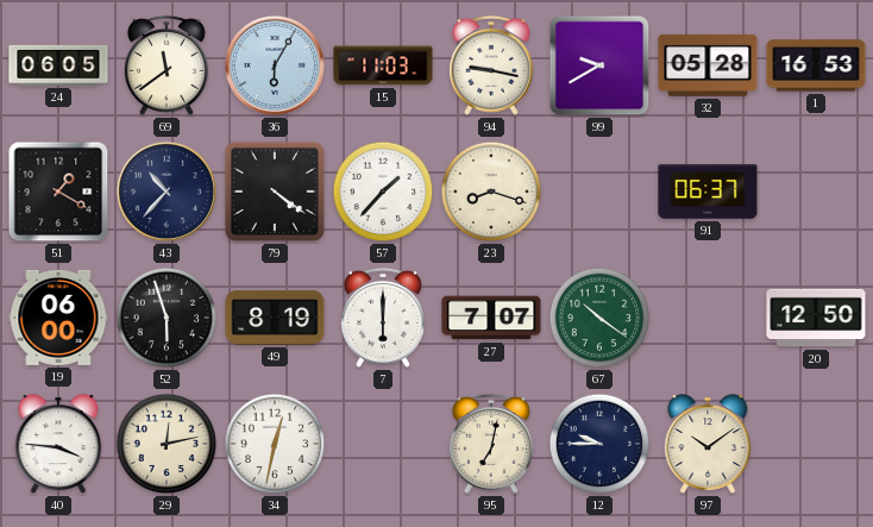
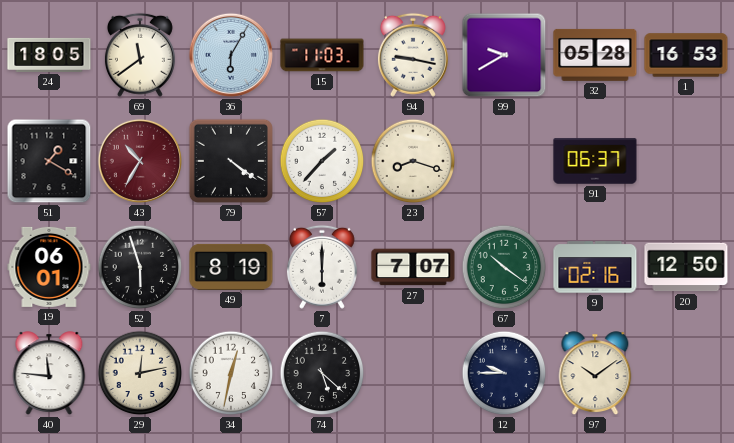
24: 06:05 -> 18:05 (49, 55)
43: 10:37 -> 10:35 (140, 161)
43 dial: navy -> burgundy (140, 161)
19: 06:00 -> 06:01 (49, 267)
9: none -> 02:16 (595, 267)
40: 3:46 -> 11:46 (49, 374)
74: none -> 5:22 (322, 373)
95: 7:02 -> none (491, 444)
